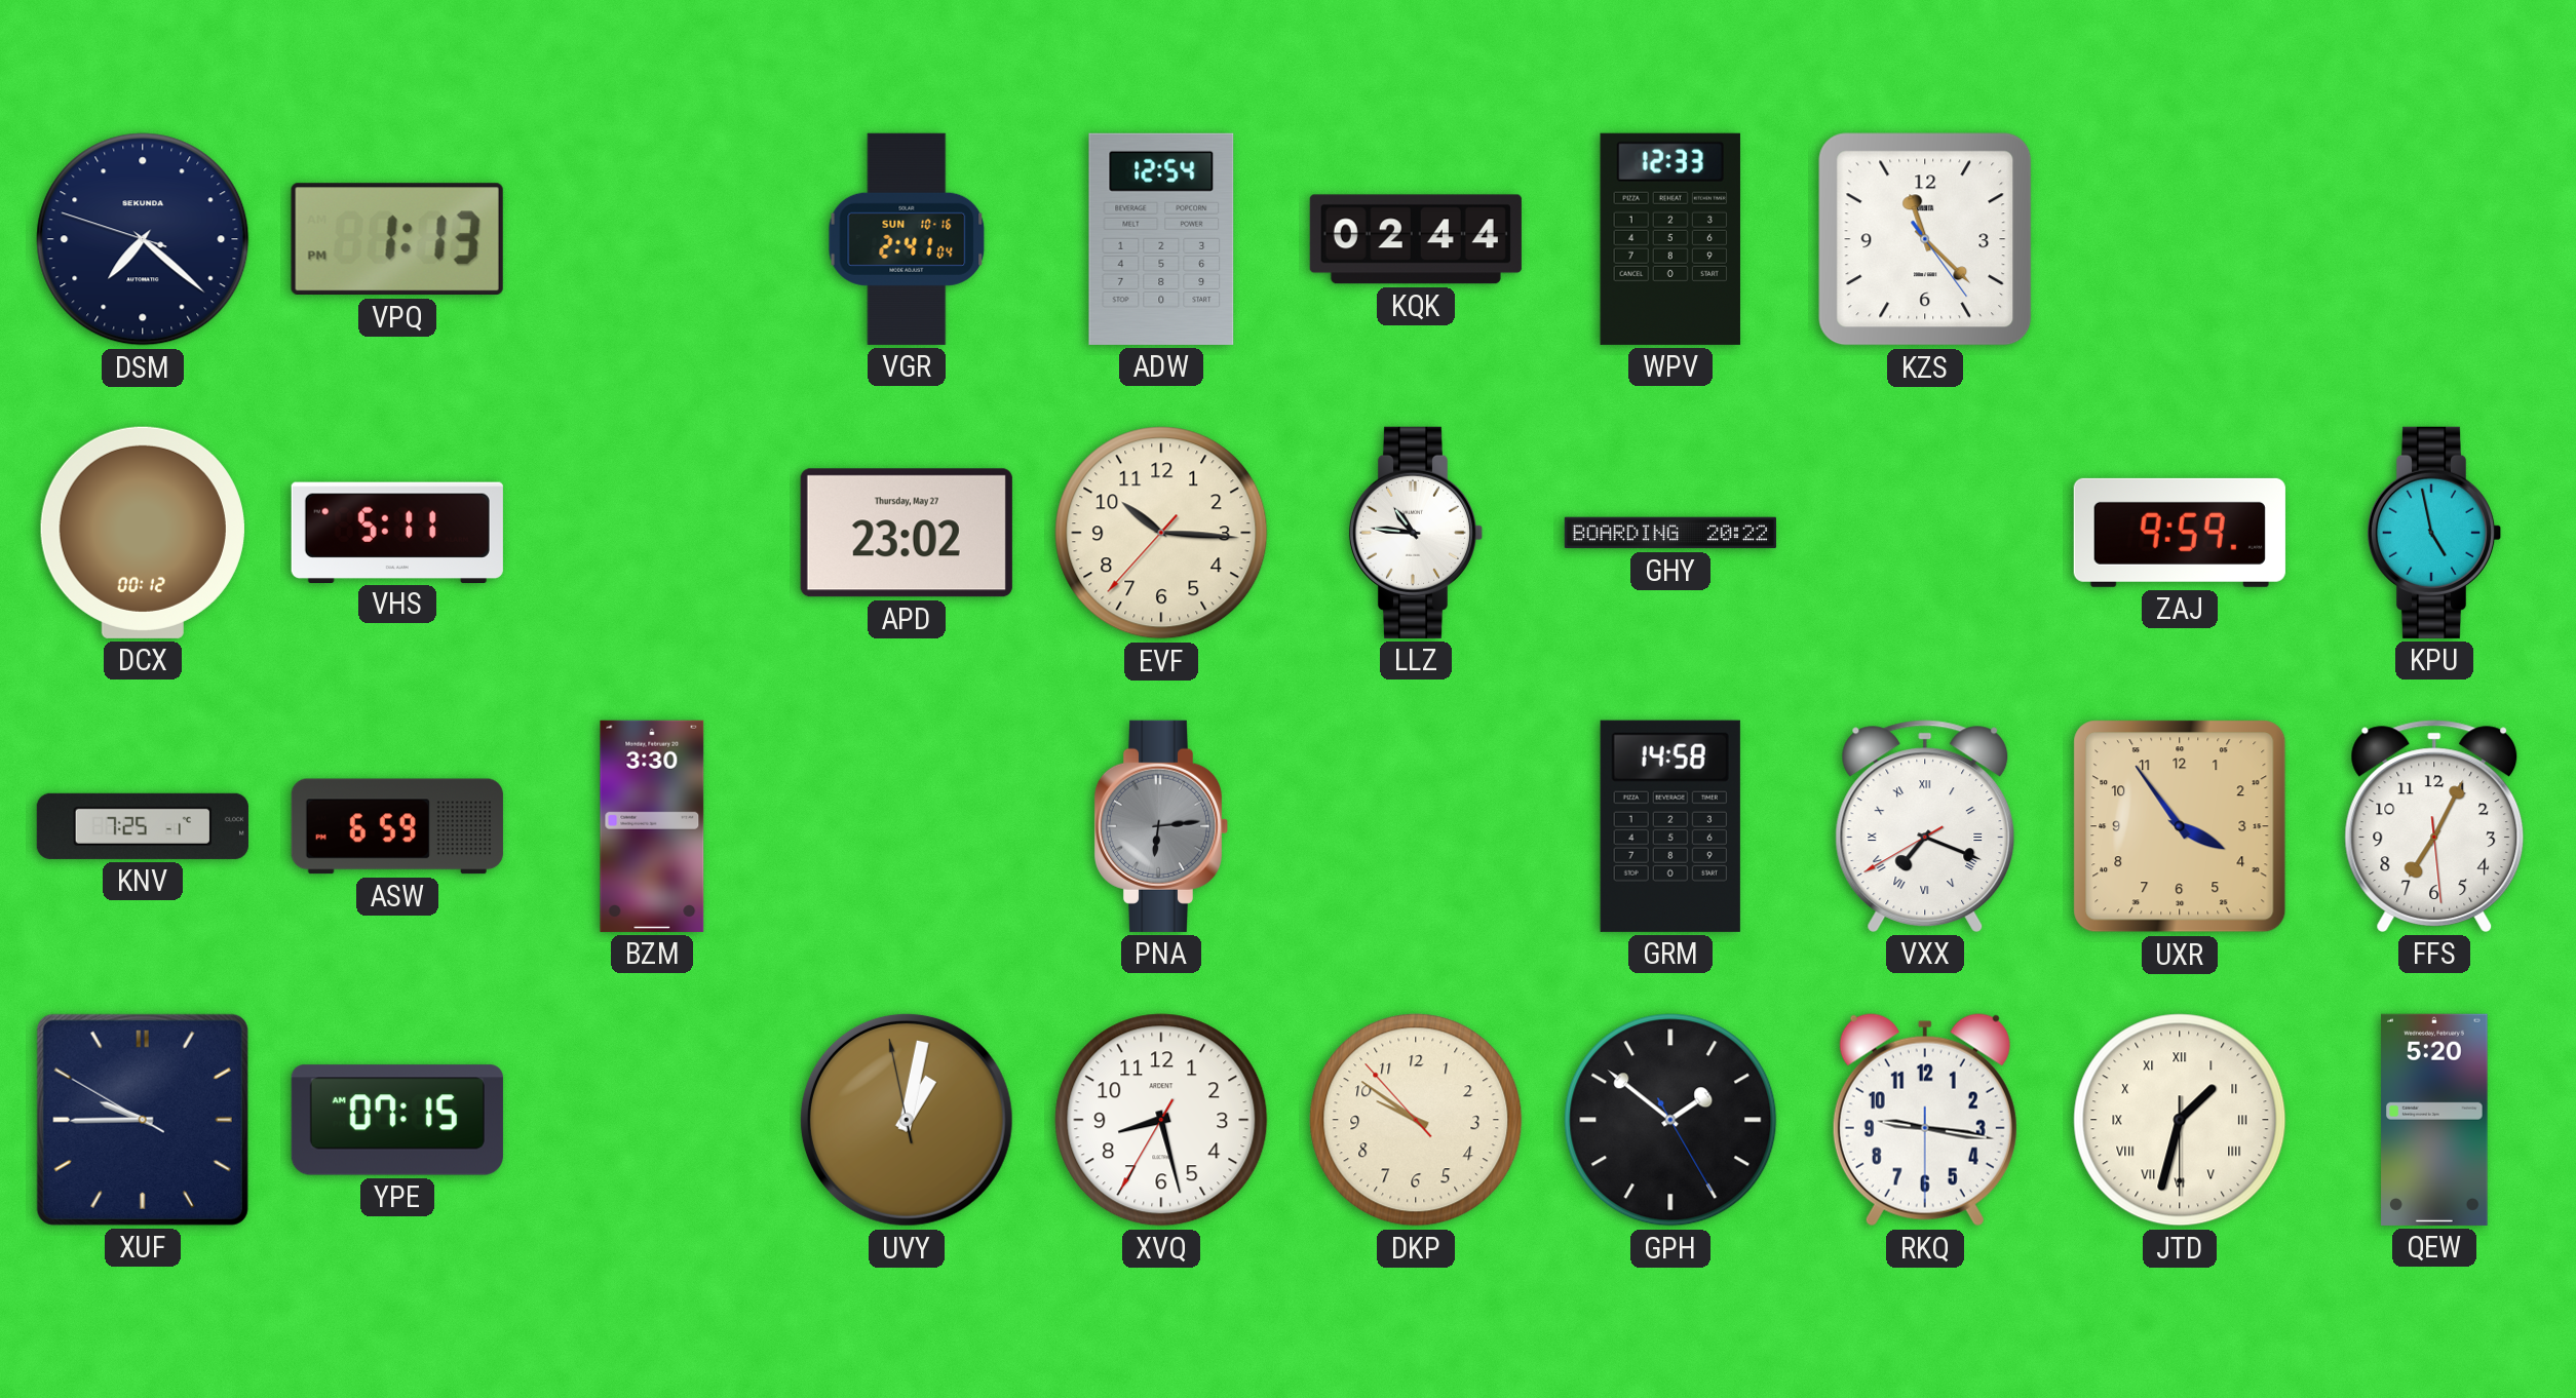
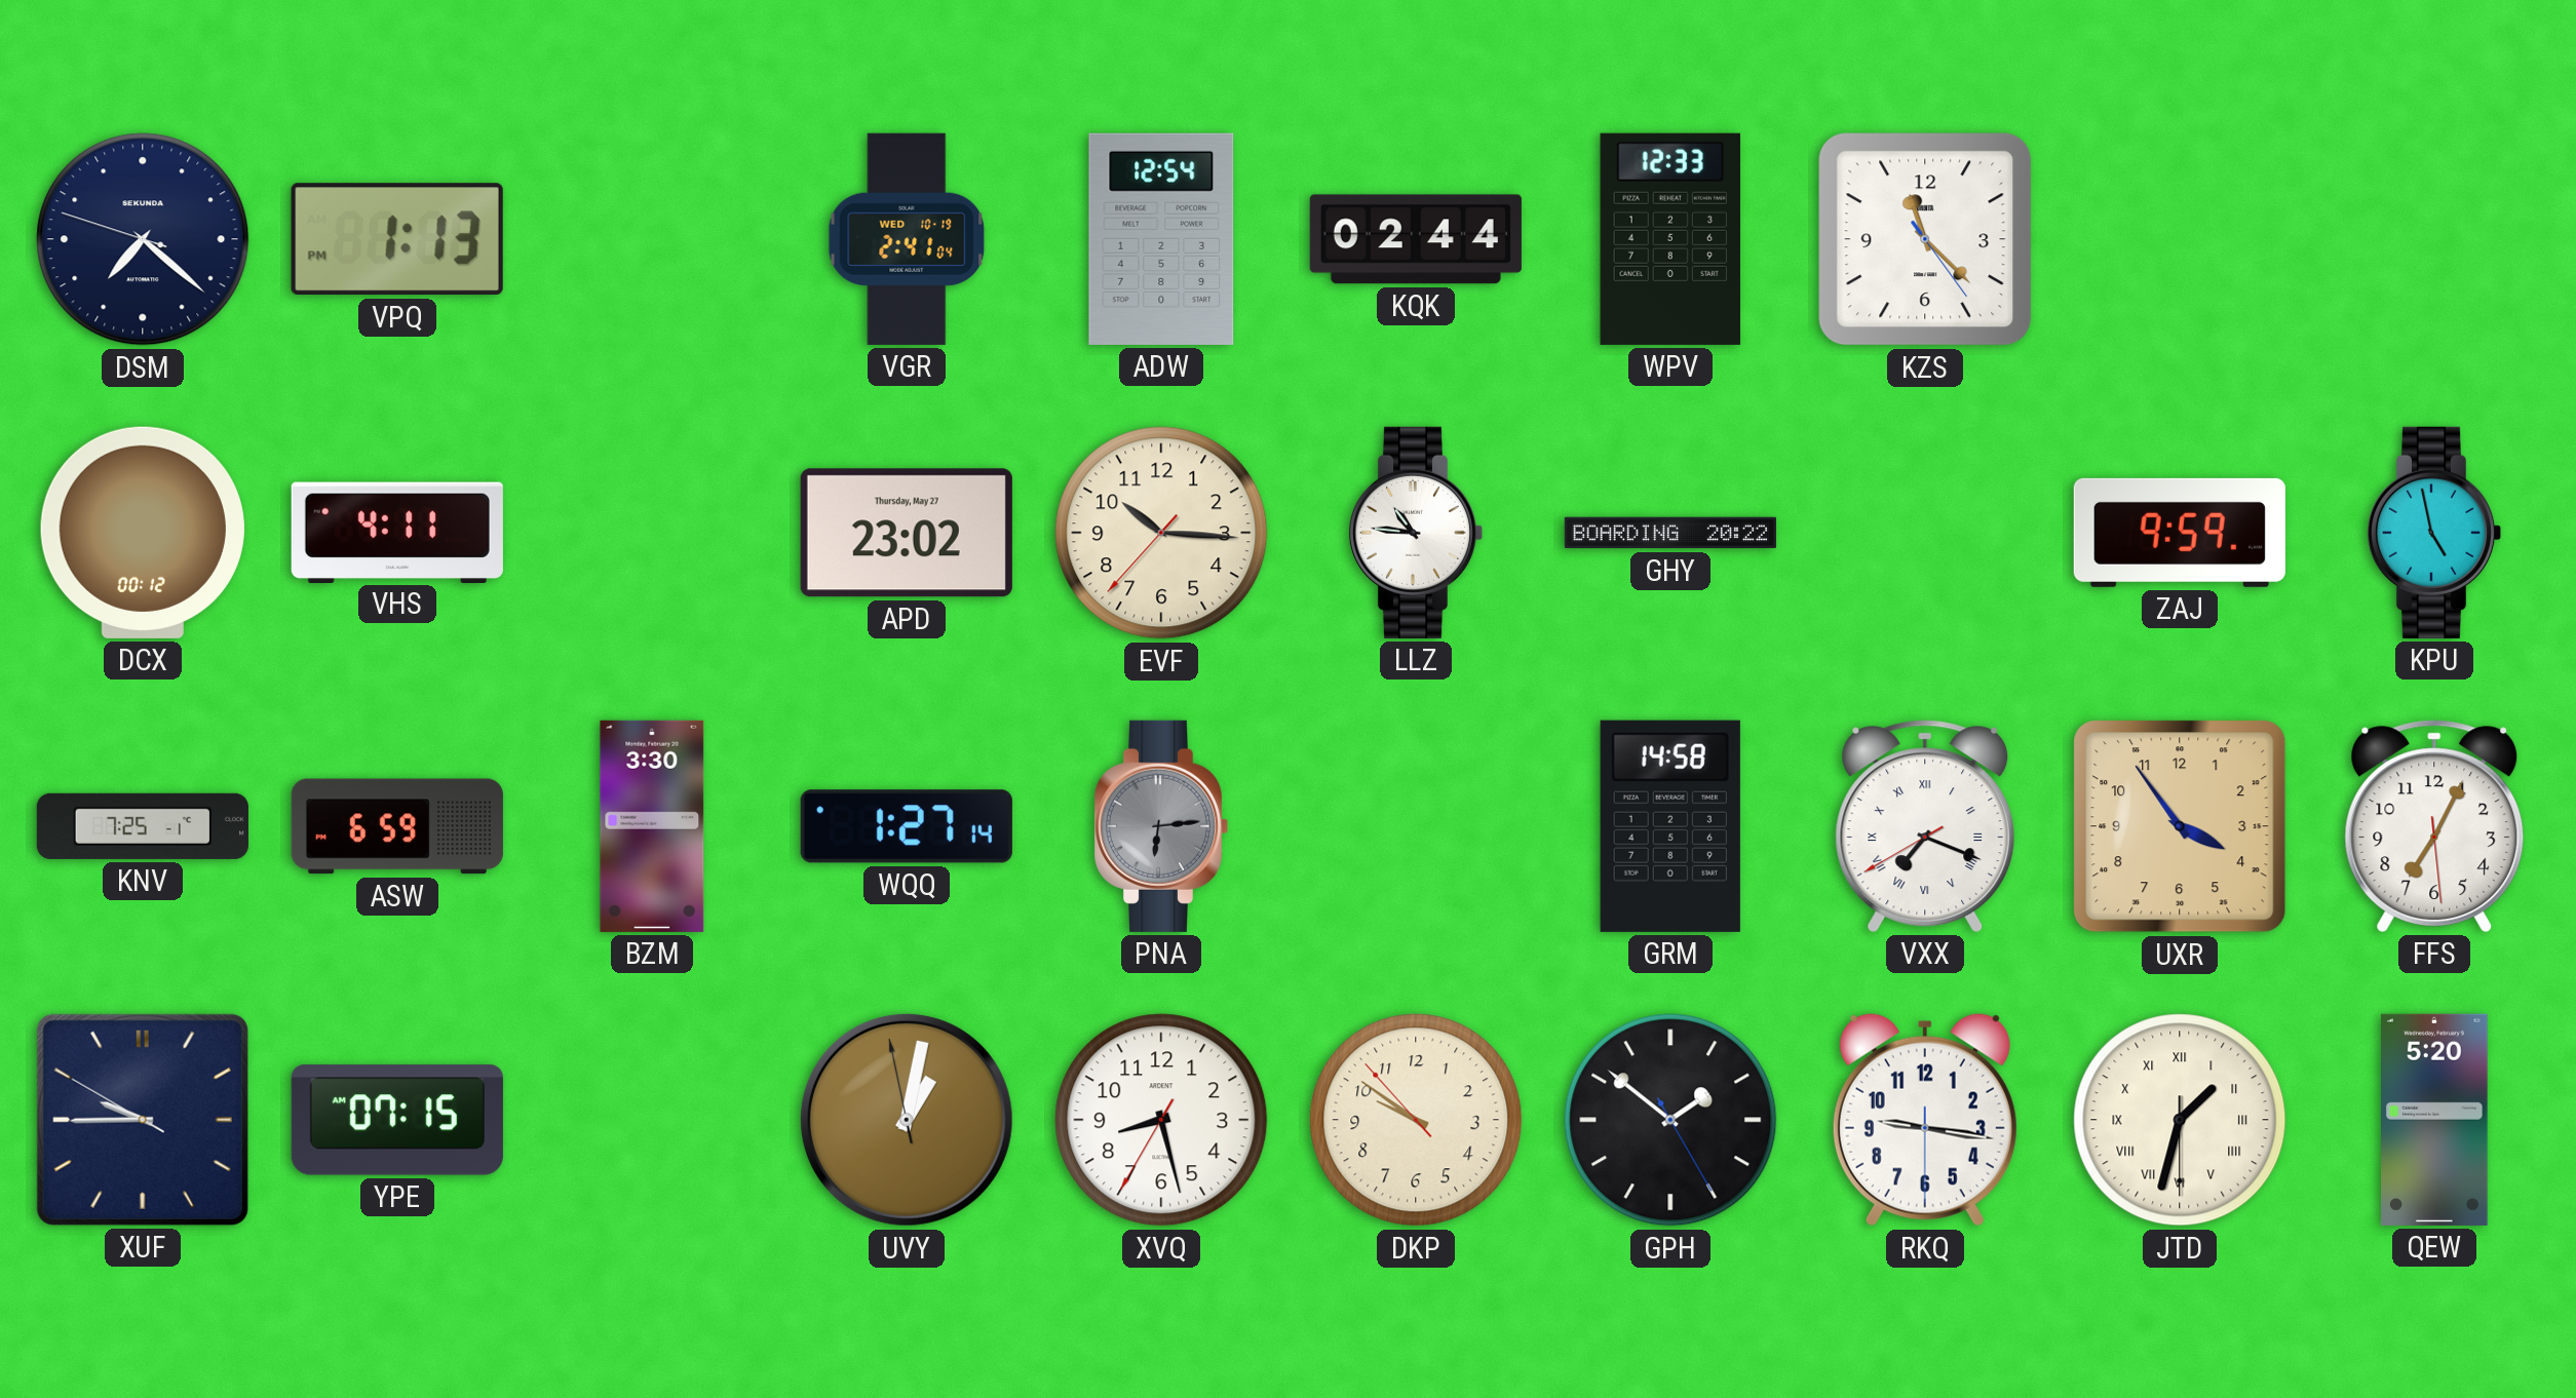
VGR date: SUN 10-16 -> WED 10-19 (907, 239)
VHS: 5:11 -> 4:11 (397, 532)
WQQ: none -> 1:27 (907, 826)
